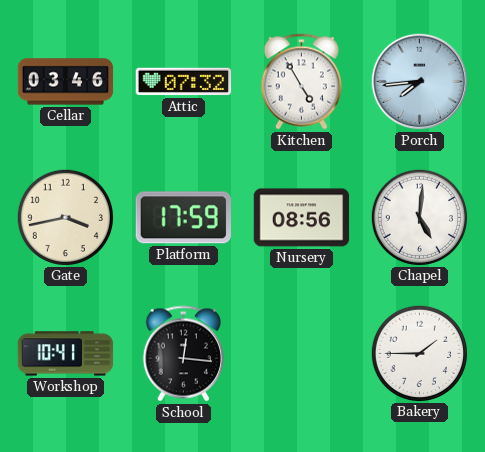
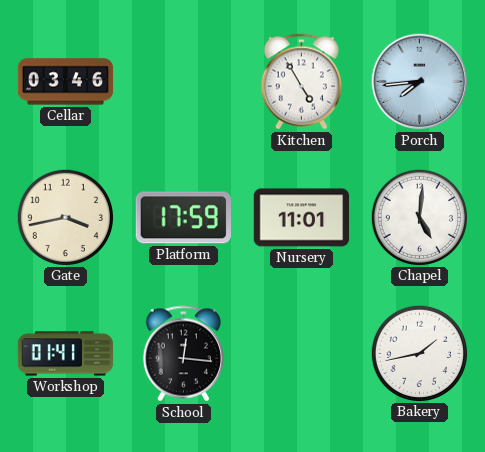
Attic: 07:32 -> none (184, 82)
Nursery: 08:56 -> 11:01 (302, 218)
Workshop: 10:41 -> 01:41 (66, 354)
Bakery: 1:45 -> 1:43 (419, 353)
